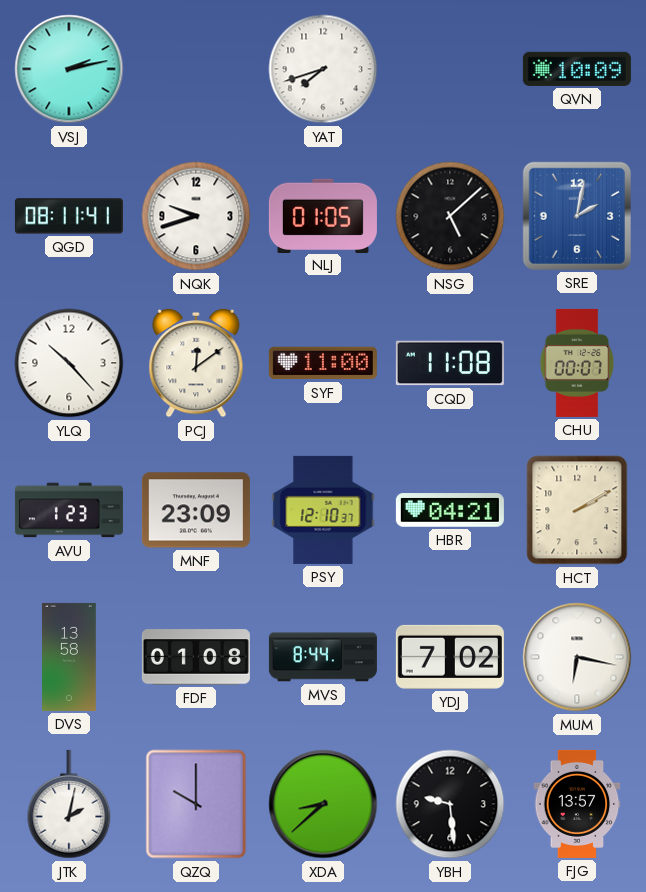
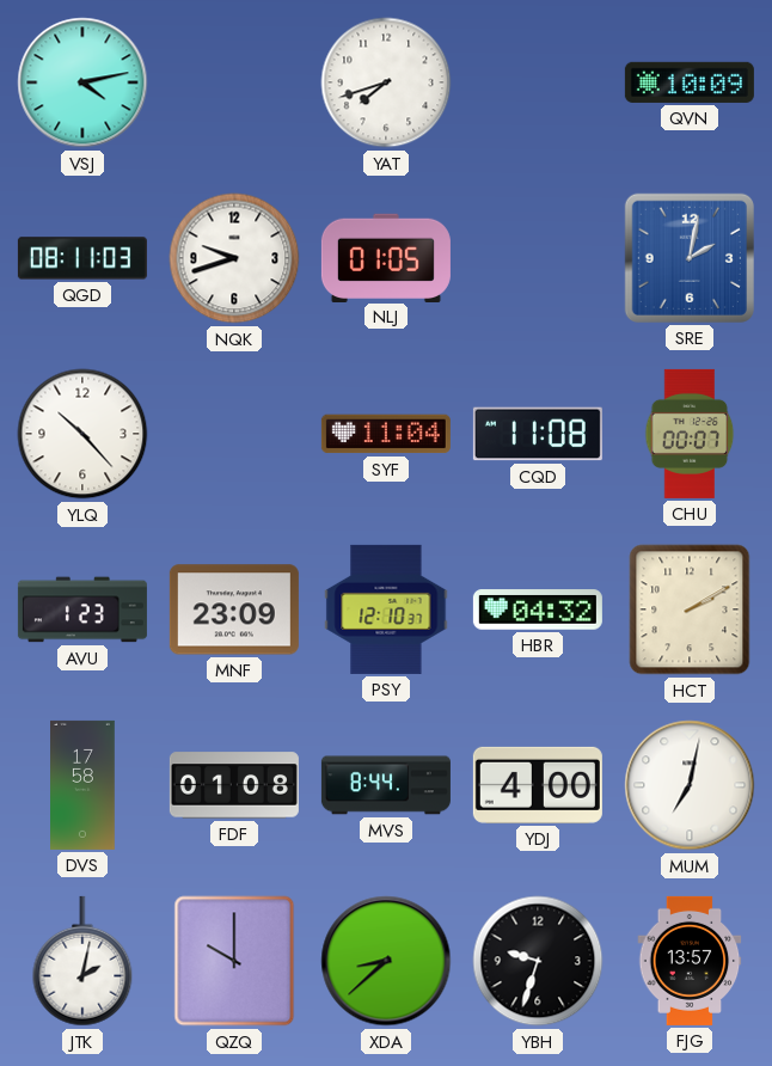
VSJ: 2:13 -> 4:13 (82, 82)
QGD: 08:11:41 -> 08:11:03 (82, 258)
NSG: 5:08 -> none (450, 216)
PCJ: 12:09 -> none (196, 363)
SYF: 11:00 -> 11:04 (386, 434)
HBR: 04:21 -> 04:32 (538, 609)
DVS: 13:58 -> 17:58 (84, 785)
YDJ: 7:02 -> 4:00 (538, 785)
MUM: 6:17 -> 7:02 (690, 785)
YBH: 9:29 -> 9:33 (538, 961)
